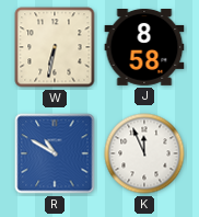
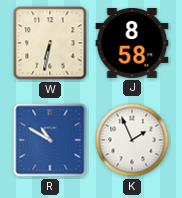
K: 11:56 -> 1:56 (132, 140)
